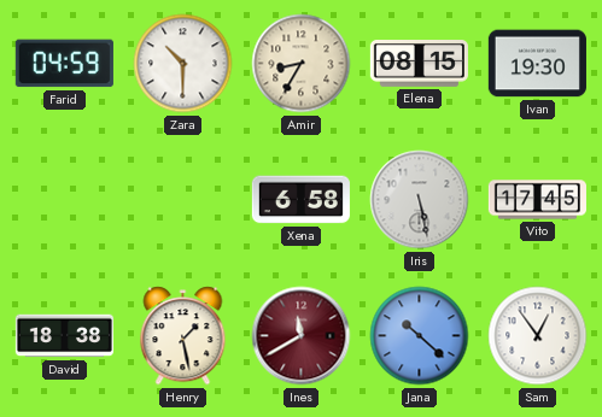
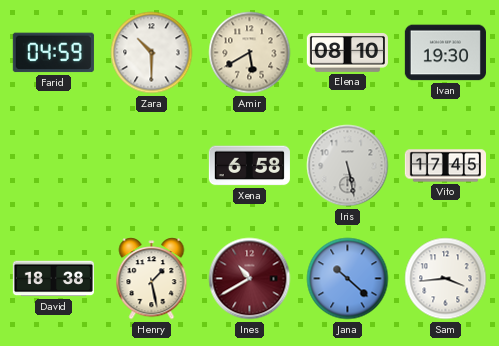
Amir: 8:35 -> 5:40 (250, 53)
Elena: 08:15 -> 08:10 (347, 53)
Ines: 11:40 -> 10:40 (250, 279)
Sam: 12:54 -> 3:44 (446, 279)
